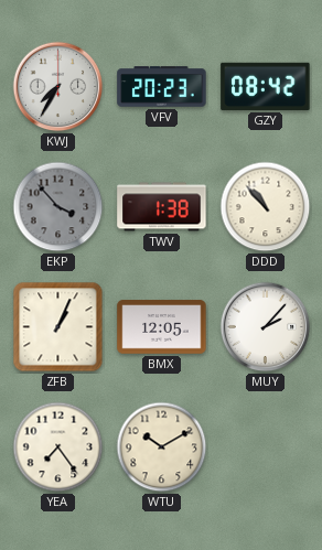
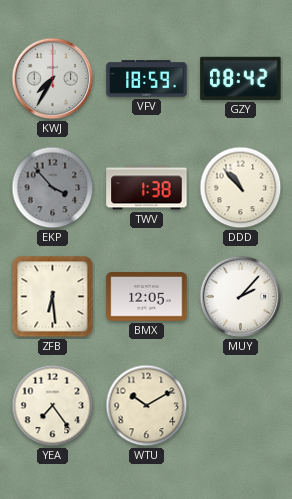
VFV: 20:23 -> 18:59 (147, 79)
ZFB: 1:04 -> 6:29 (53, 297)
